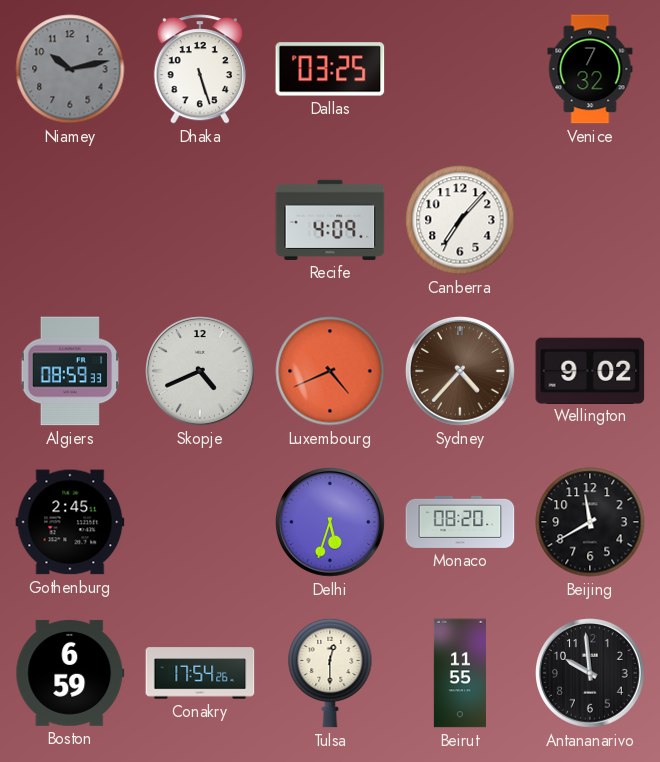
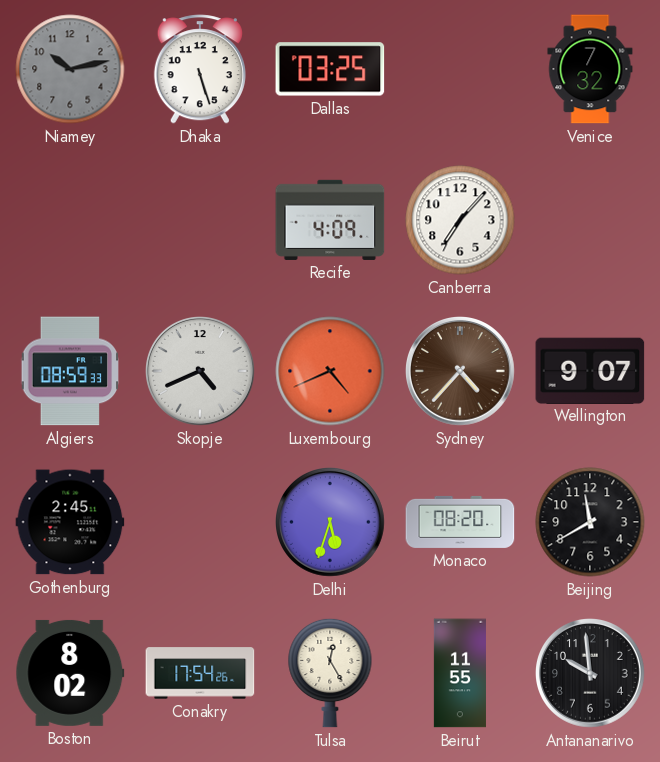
Wellington: 9:02 -> 9:07 (590, 370)
Boston: 6:59 -> 8:02 (70, 673)
Tulsa: 12:30 -> 12:25 (330, 673)
